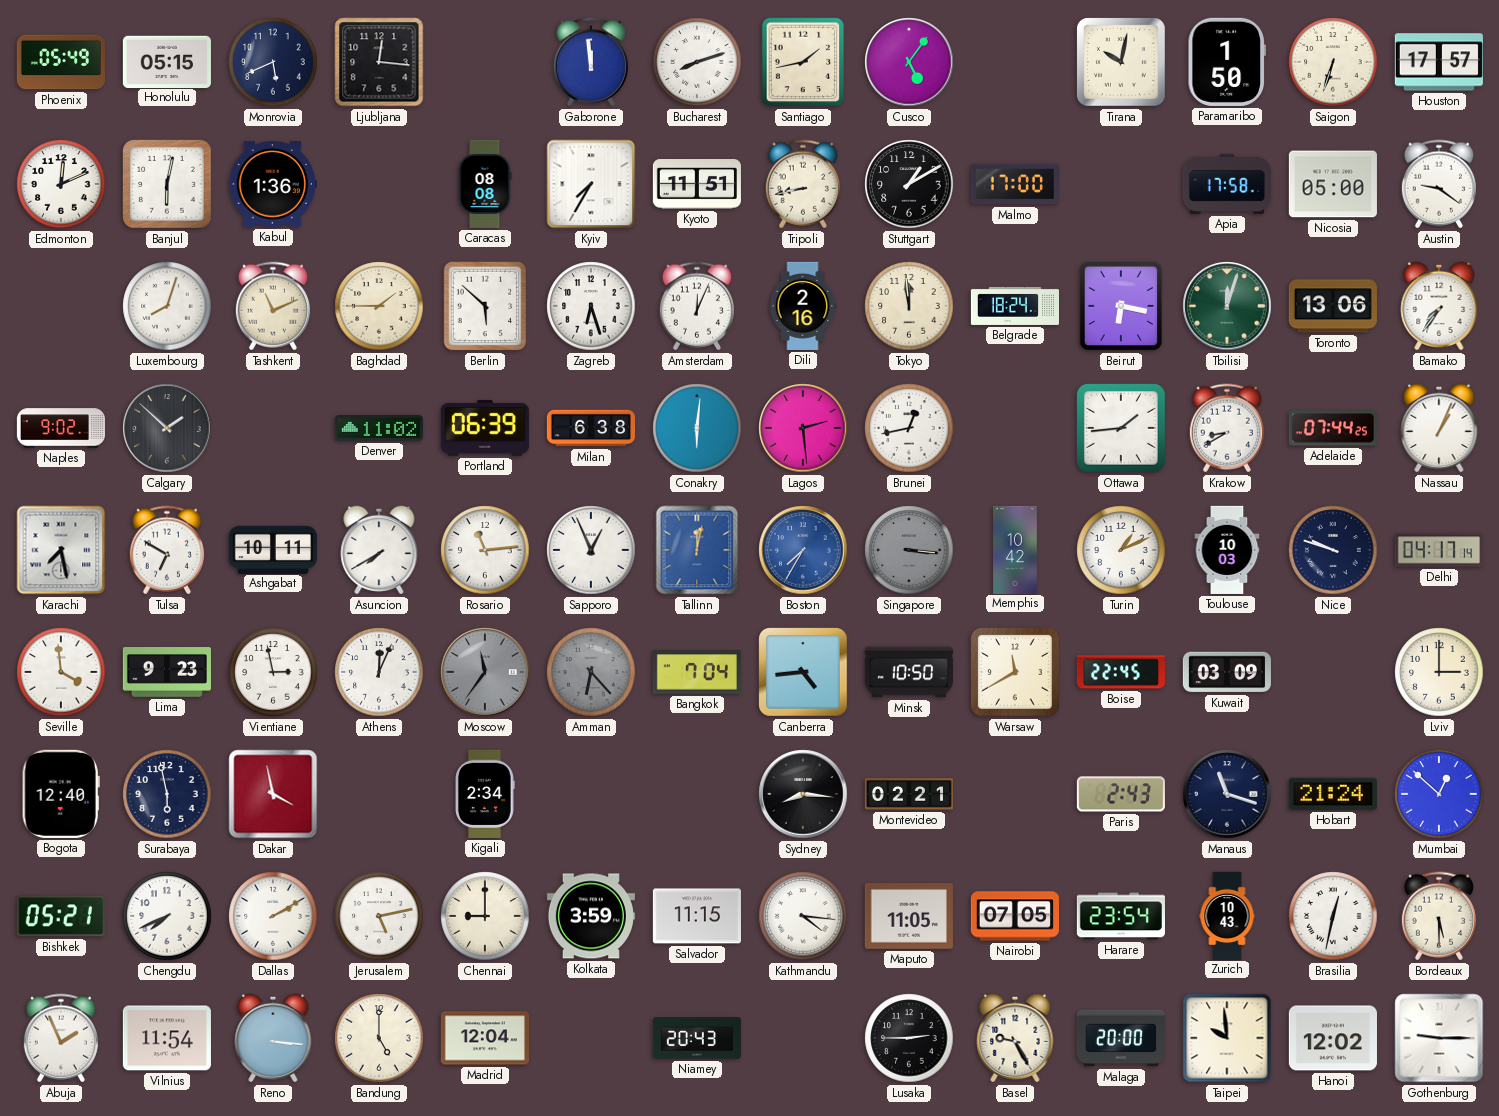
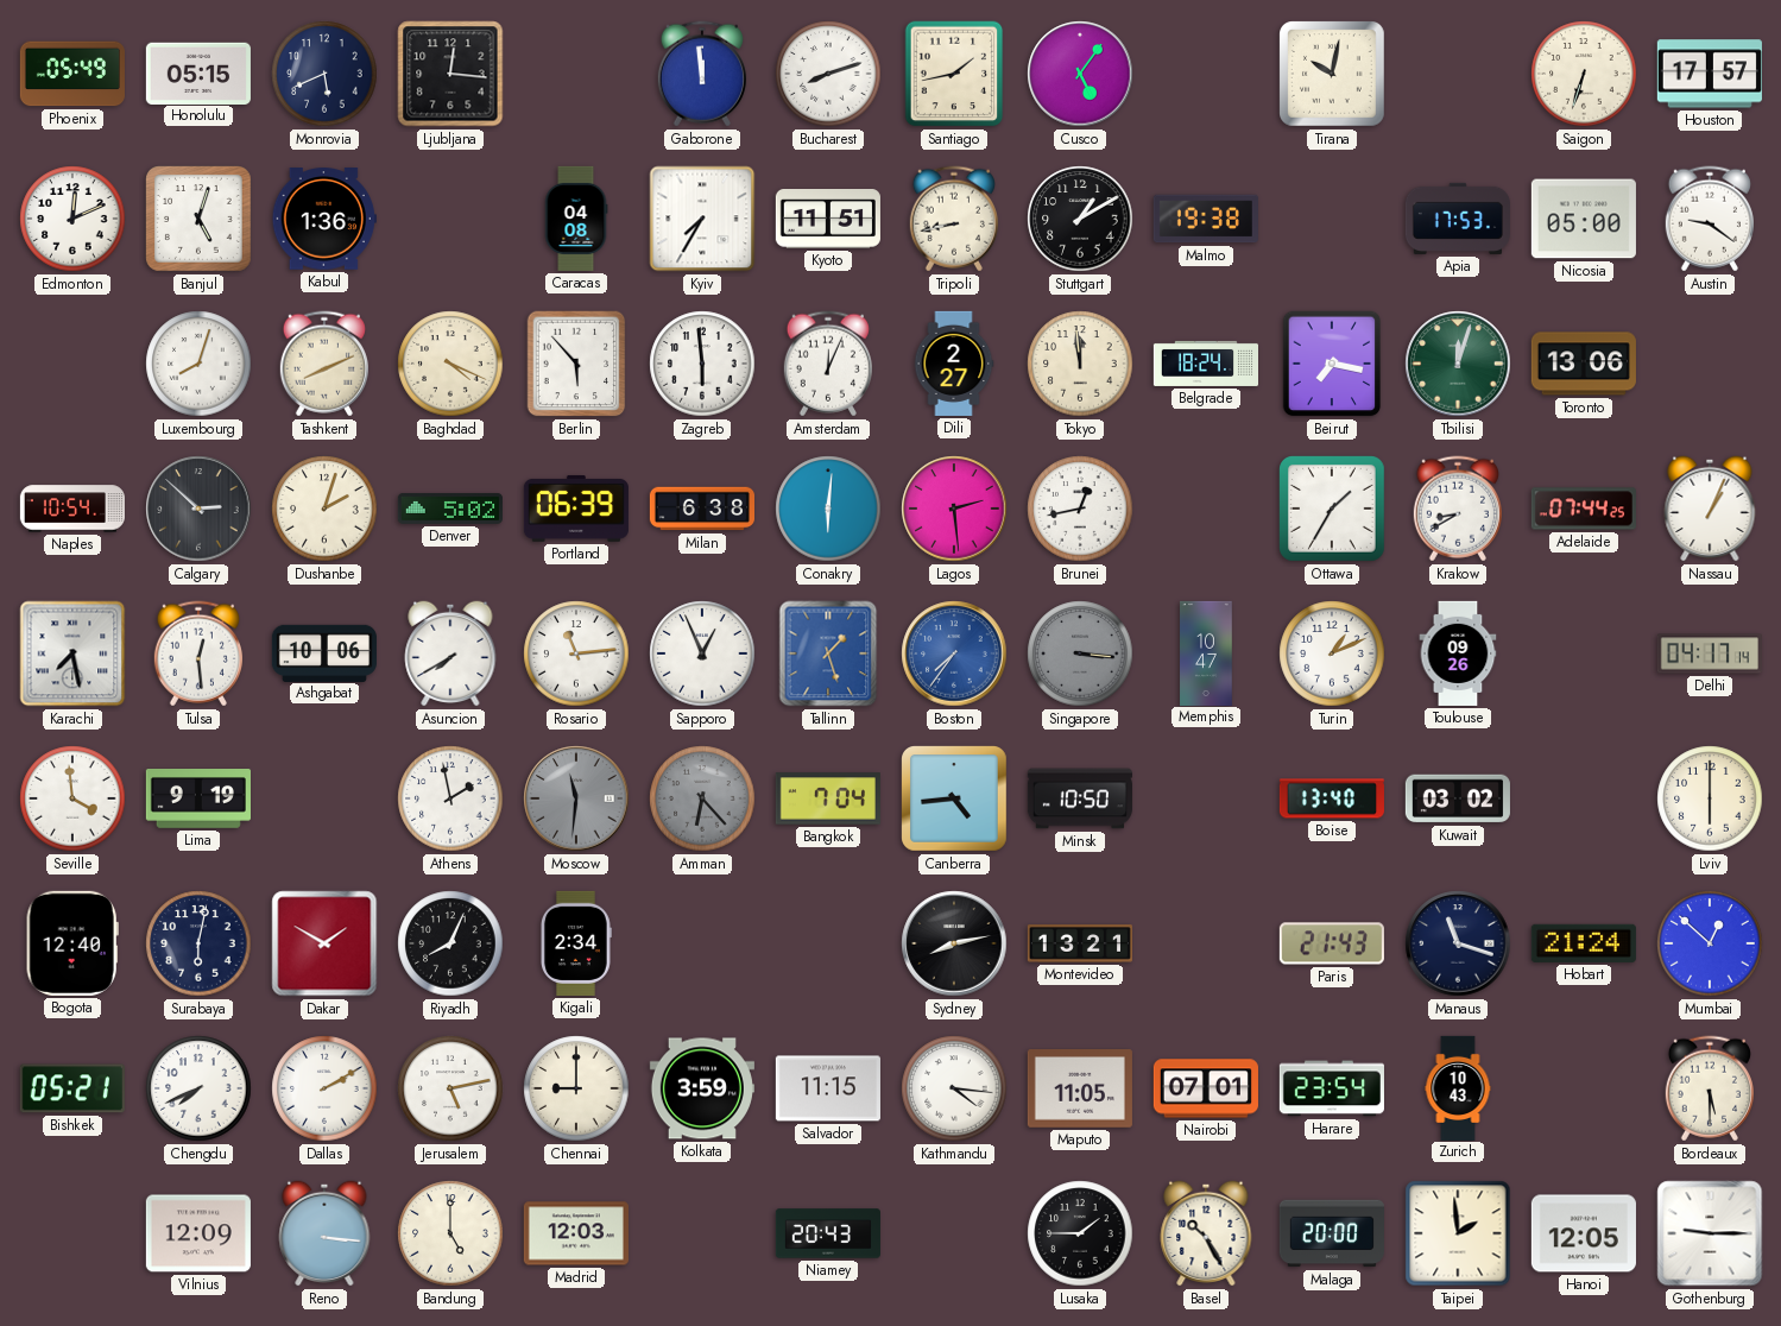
Paramaribo: 1:50 -> none (1227, 62)
Banjul: 6:02 -> 5:03 (200, 220)
Caracas: 08:08 -> 04:08 (576, 219)
Malmo: 17:00 -> 19:38 (1206, 219)
Apia: 17:58 -> 17:53 (1458, 219)
Tashkent: 11:11 -> 8:11 (324, 364)
Baghdad: 1:45 -> 4:19 (450, 364)
Berlin: 5:52 -> 5:53 (576, 364)
Zagreb: 6:27 -> 5:59 (702, 364)
Dili: 2:16 -> 2:27 (954, 364)
Beirut: 6:17 -> 7:17 (1332, 364)
Bamako: 7:36 -> none (1439, 306)
Naples: 9:02 -> 10:54 (71, 509)
Calgary: 1:52 -> 2:52 (198, 509)
Dushanbe: none -> 2:03 (324, 509)
Denver: 11:02 -> 5:02 (450, 509)
Ottawa: 1:44 -> 1:35 (1333, 510)
Tulsa: 6:50 -> 12:29 (198, 653)
Ashgabat: 10:11 -> 10:06 (324, 652)
Tallinn: 12:02 -> 1:27 (828, 653)
Boston: 7:35 -> 7:36 (954, 653)
Memphis: 10:42 -> 10:47 (1206, 652)
Toulouse: 10:03 -> 09:26 (1458, 653)
Nice: 9:48 -> none (1333, 550)
Lima: 9:23 -> 9:19 (198, 800)
Vientiane: 2:58 -> none (273, 672)
Athens: 12:04 -> 1:58 (450, 798)
Moscow: 11:36 -> 11:31 (576, 798)
Warsaw: 11:40 -> none (1016, 673)
Boise: 22:45 -> 13:40 (1332, 798)
Kuwait: 03:09 -> 03:02 (1458, 798)
Lviv: 3:00 -> 6:00 (1710, 798)
Surabaya: 5:58 -> 6:02 (198, 943)
Dakar: 3:58 -> 1:50 (324, 943)
Riyadh: none -> 8:04 (450, 943)
Sydney: 8:16 -> 8:13 (954, 943)
Montevideo: 02:21 -> 13:21 (1080, 943)
Paris: 2:43 -> 21:43 (1332, 943)
Nairobi: 07:05 -> 07:01 (1206, 1088)
Brasilia: 12:32 -> none (1333, 916)
Abuja: 1:56 -> none (61, 1038)
Vilnius: 11:54 -> 12:09 (198, 1233)
Madrid: 12:04 -> 12:03 (576, 1233)
Lusaka: 2:45 -> 1:45 (1080, 1233)
Basel: 9:25 -> 10:25 (1206, 1233)
Taipei: 9:59 -> 1:59 (1458, 1233)
Hanoi: 12:02 -> 12:05 (1584, 1233)
